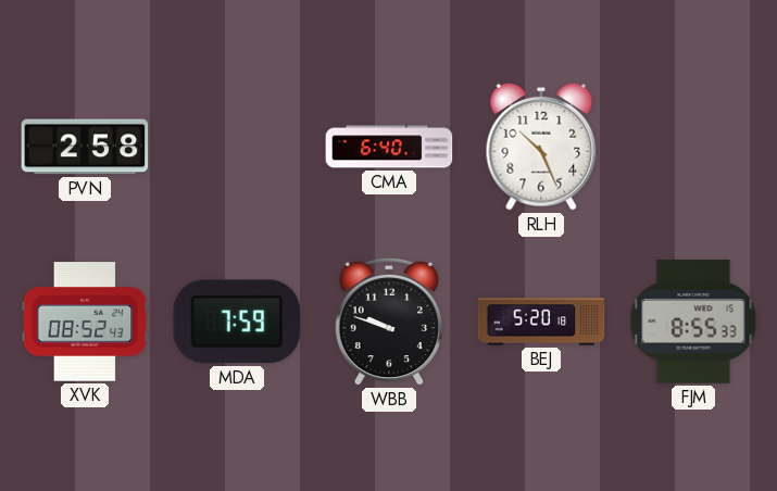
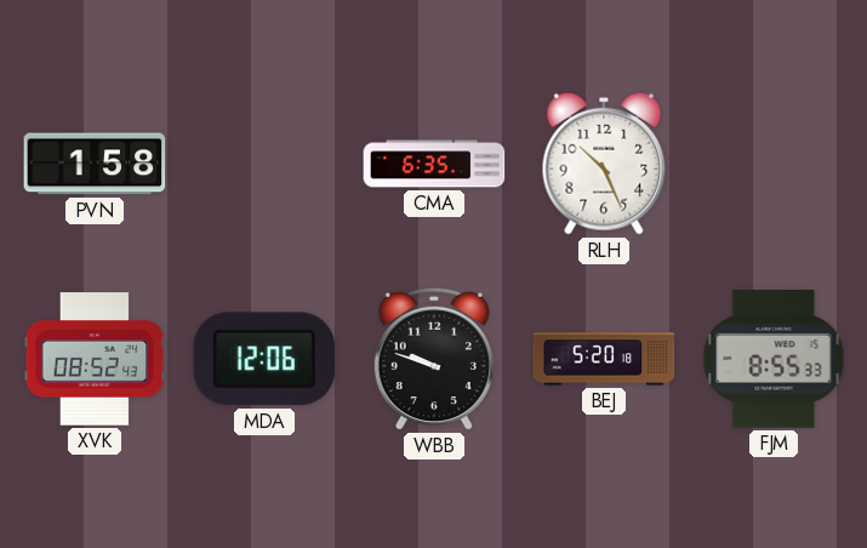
PVN: 2:58 -> 1:58 (95, 164)
CMA: 6:40 -> 6:35 (434, 164)
MDA: 7:59 -> 12:06 (264, 359)
